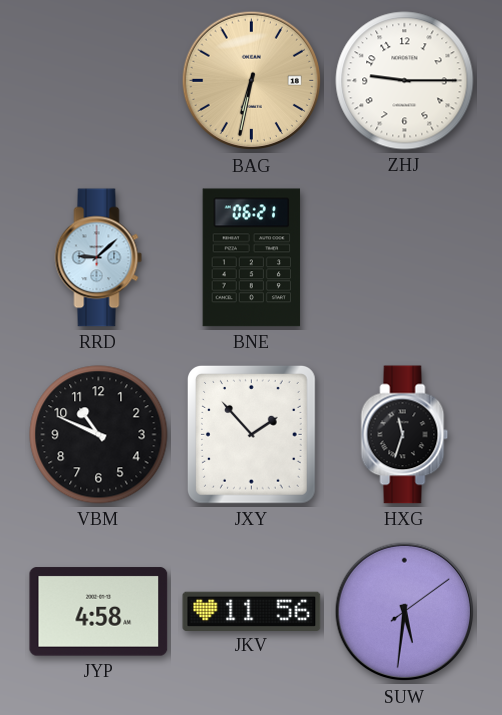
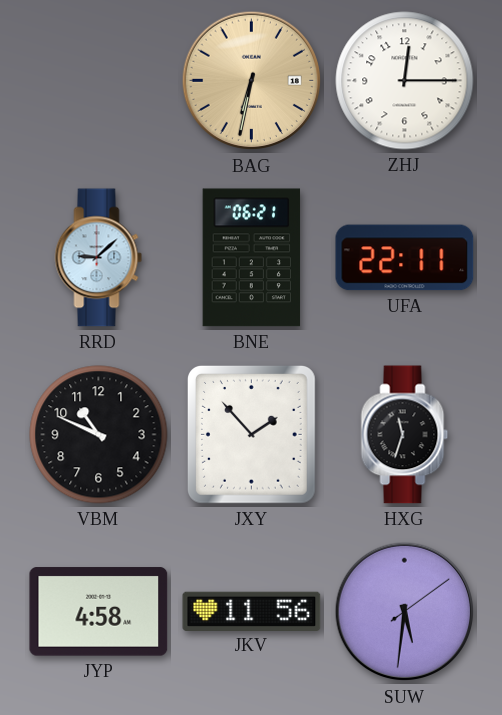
ZHJ: 9:15 -> 12:15 (405, 81)
UFA: none -> 22:11 (405, 258)
